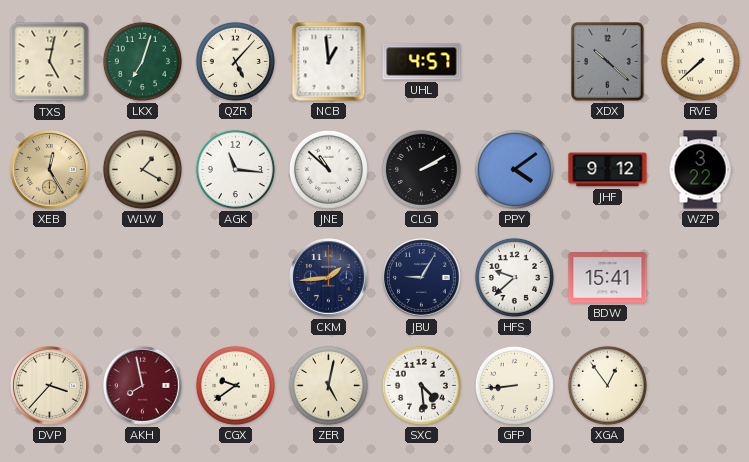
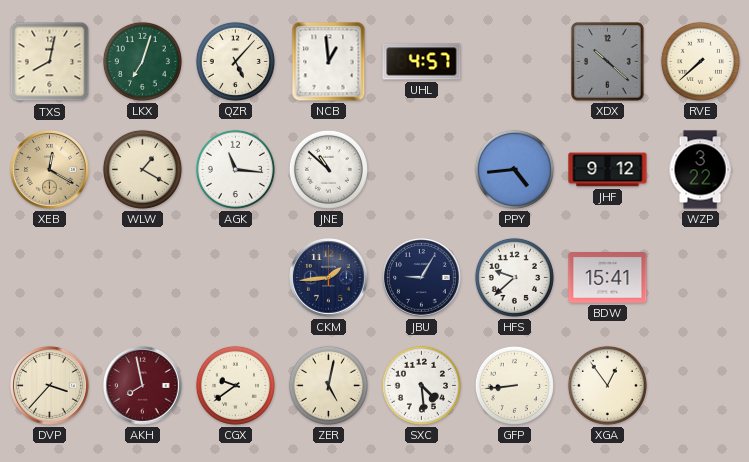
TXS: 5:02 -> 8:02 (50, 62)
XEB: 12:25 -> 12:20 (50, 170)
CLG: 2:10 -> none (421, 169)
PPY: 4:09 -> 4:44 (514, 169)
